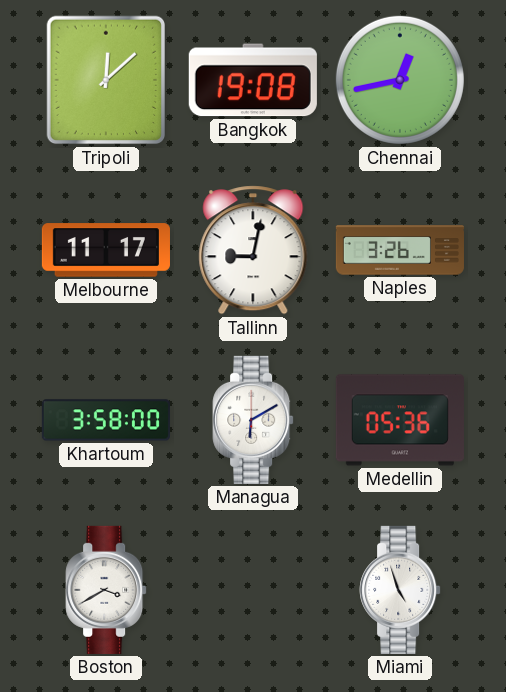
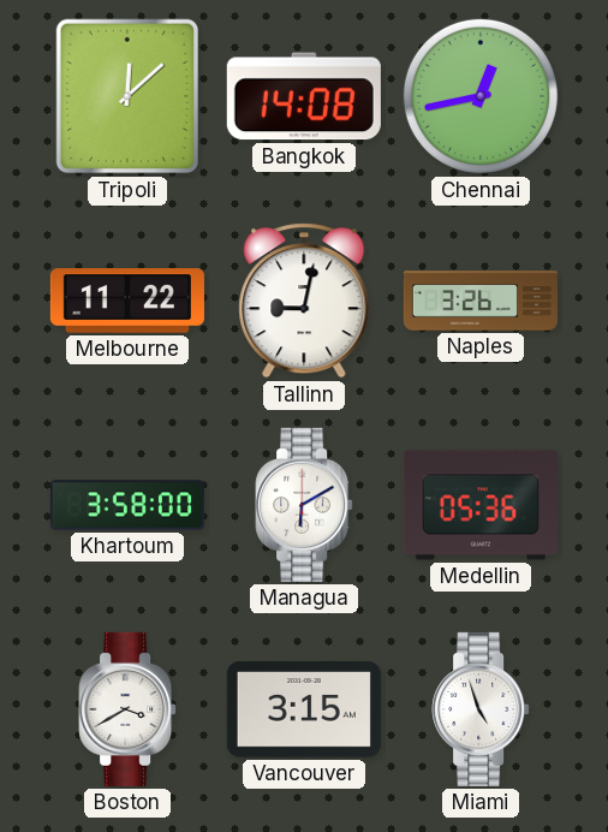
Bangkok: 19:08 -> 14:08 (304, 96)
Melbourne: 11:17 -> 11:22 (127, 301)
Vancouver: none -> 3:15 (304, 709)
